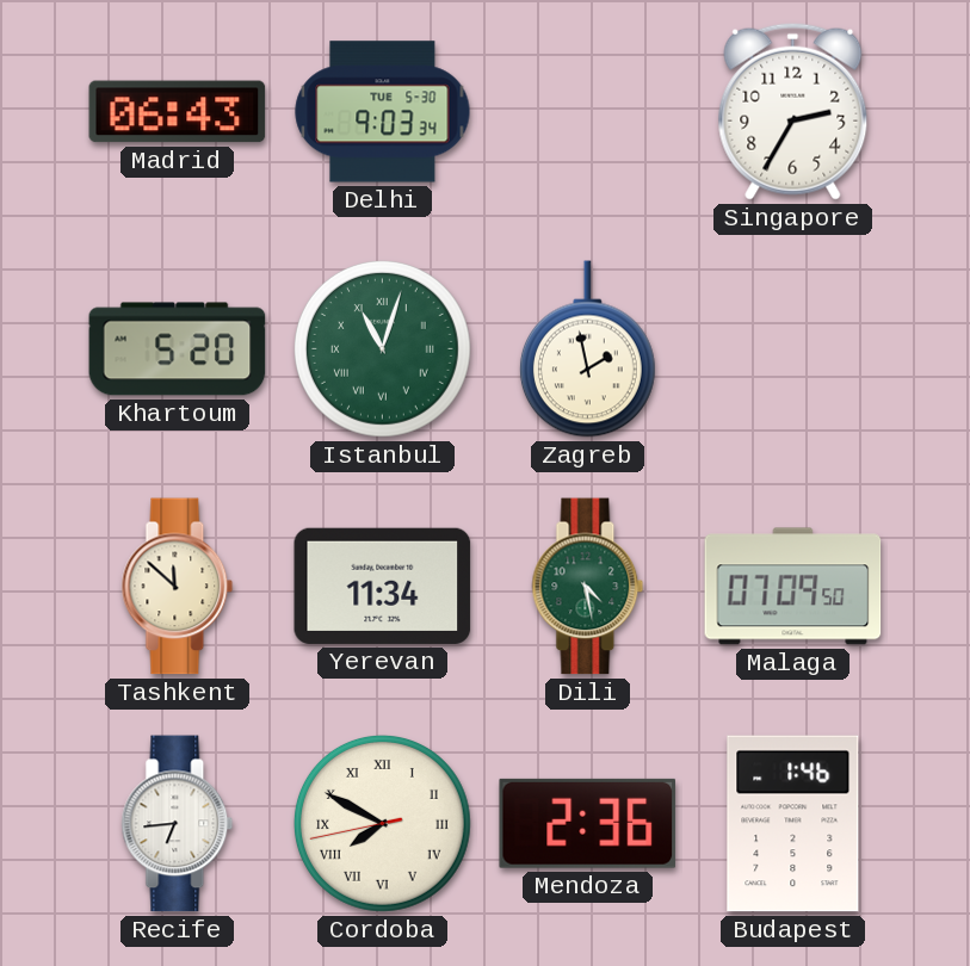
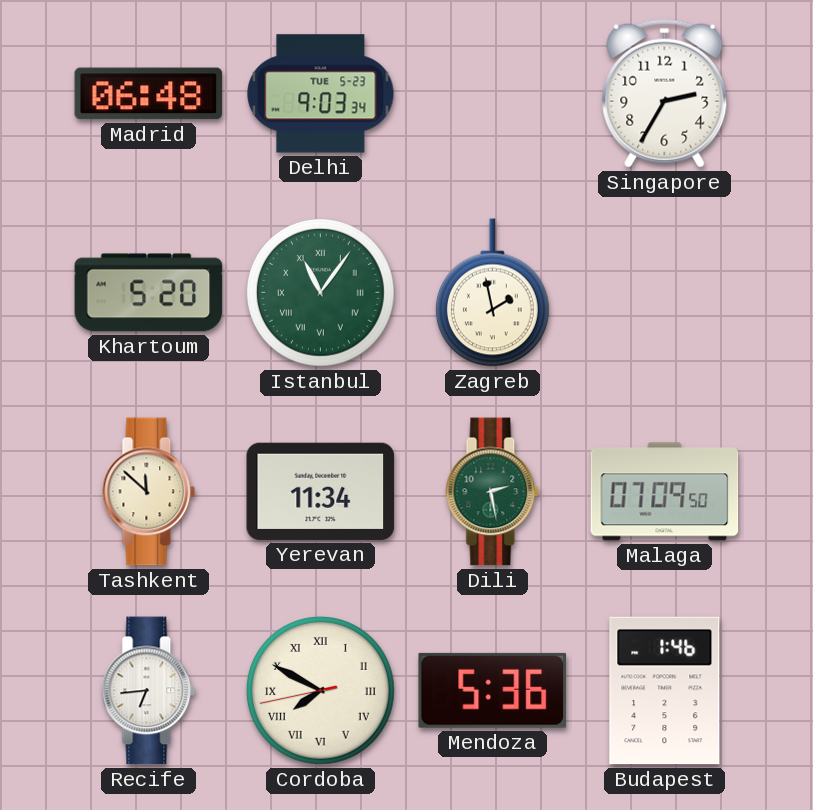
Madrid: 06:43 -> 06:48 (149, 94)
Delhi date: TUE 5-30 -> TUE 5-23 (321, 94)
Istanbul: 11:03 -> 11:06 (320, 292)
Dili: 4:28 -> 2:28 (493, 492)
Mendoza: 2:36 -> 5:36 (493, 690)
